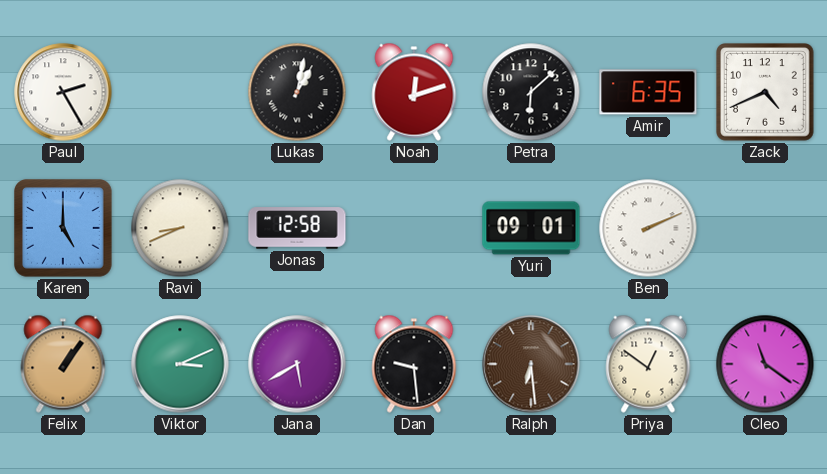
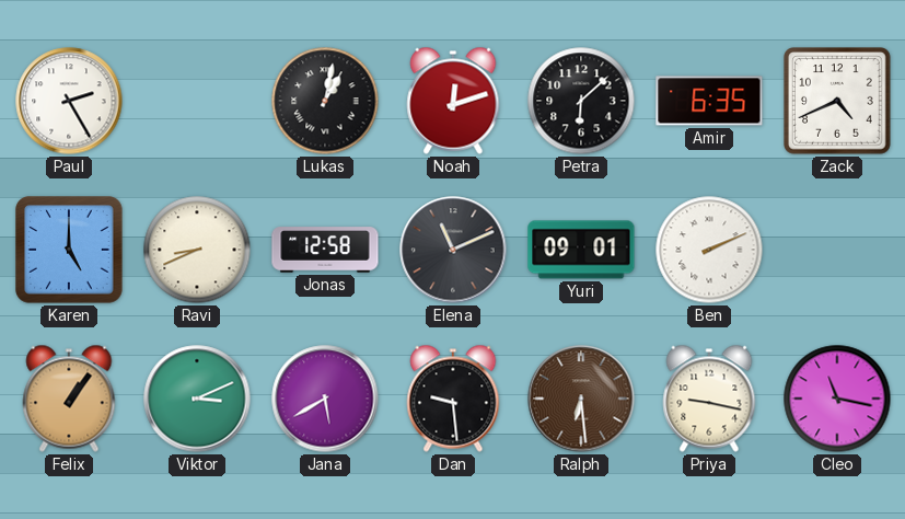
Elena: none -> 11:11 (453, 250)
Priya: 12:51 -> 9:17 (709, 399)
Cleo: 11:21 -> 11:17 (837, 399)
